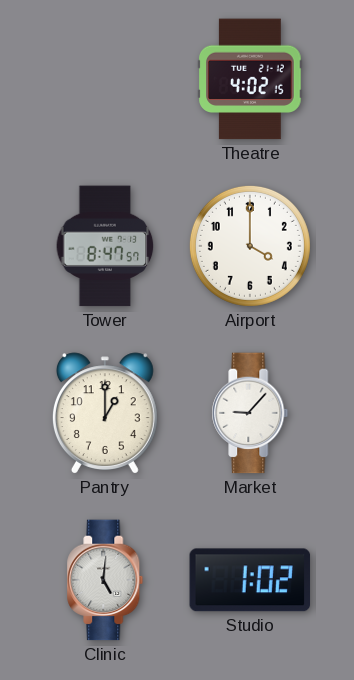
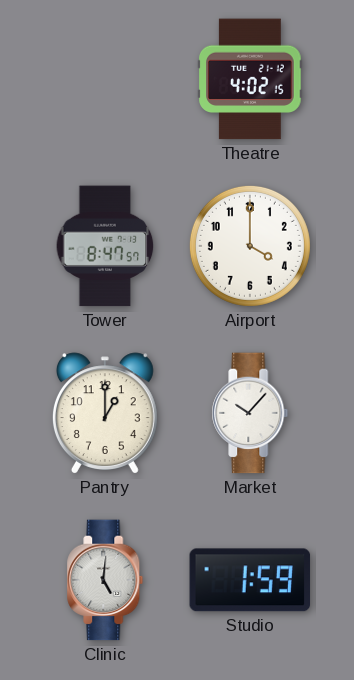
Market: 9:07 -> 10:07 (250, 413)
Studio: 1:02 -> 1:59 (250, 580)
